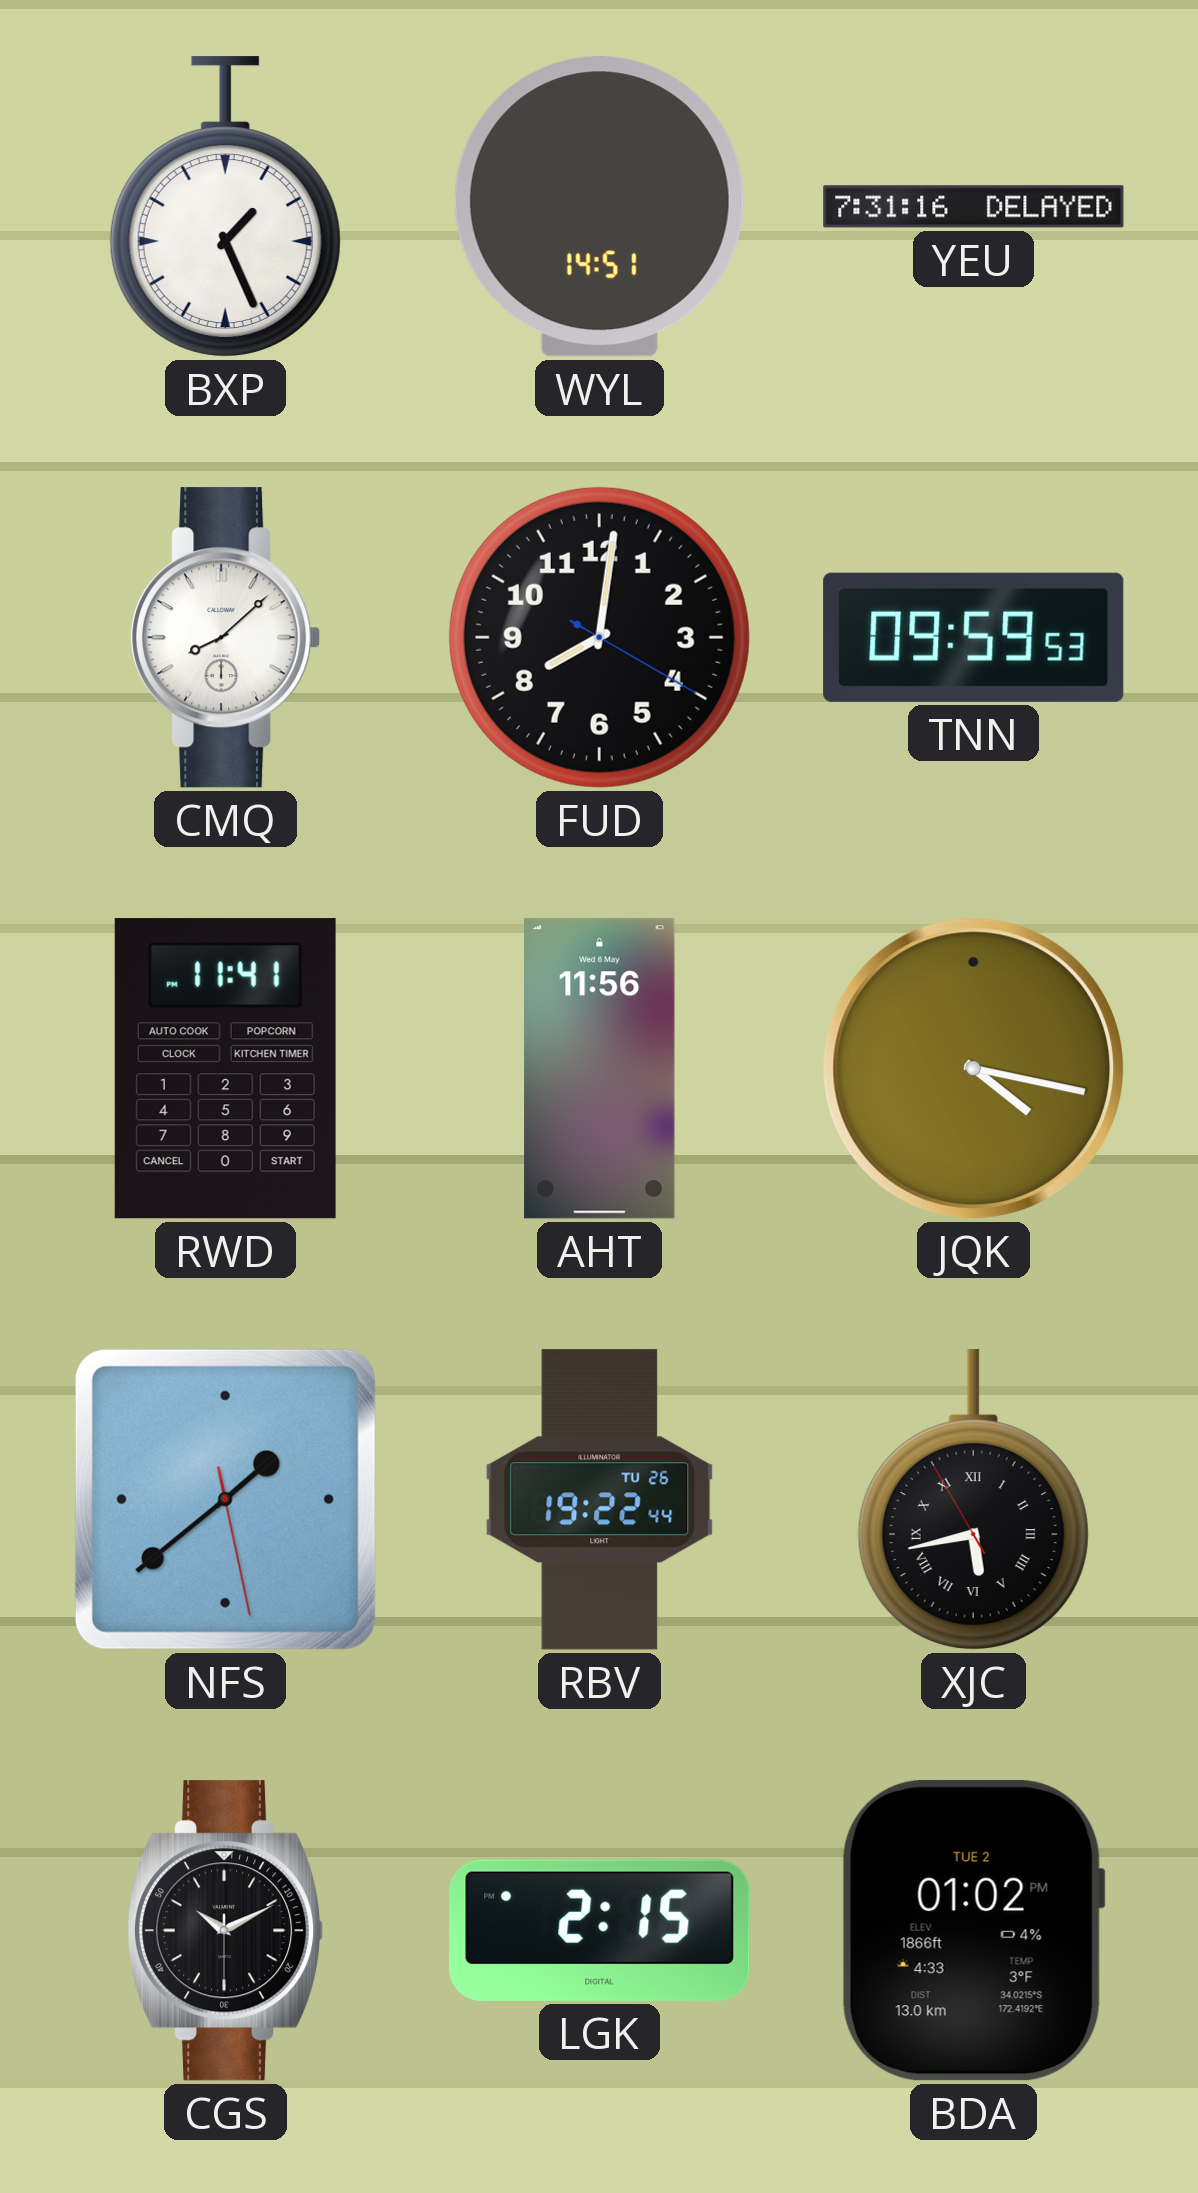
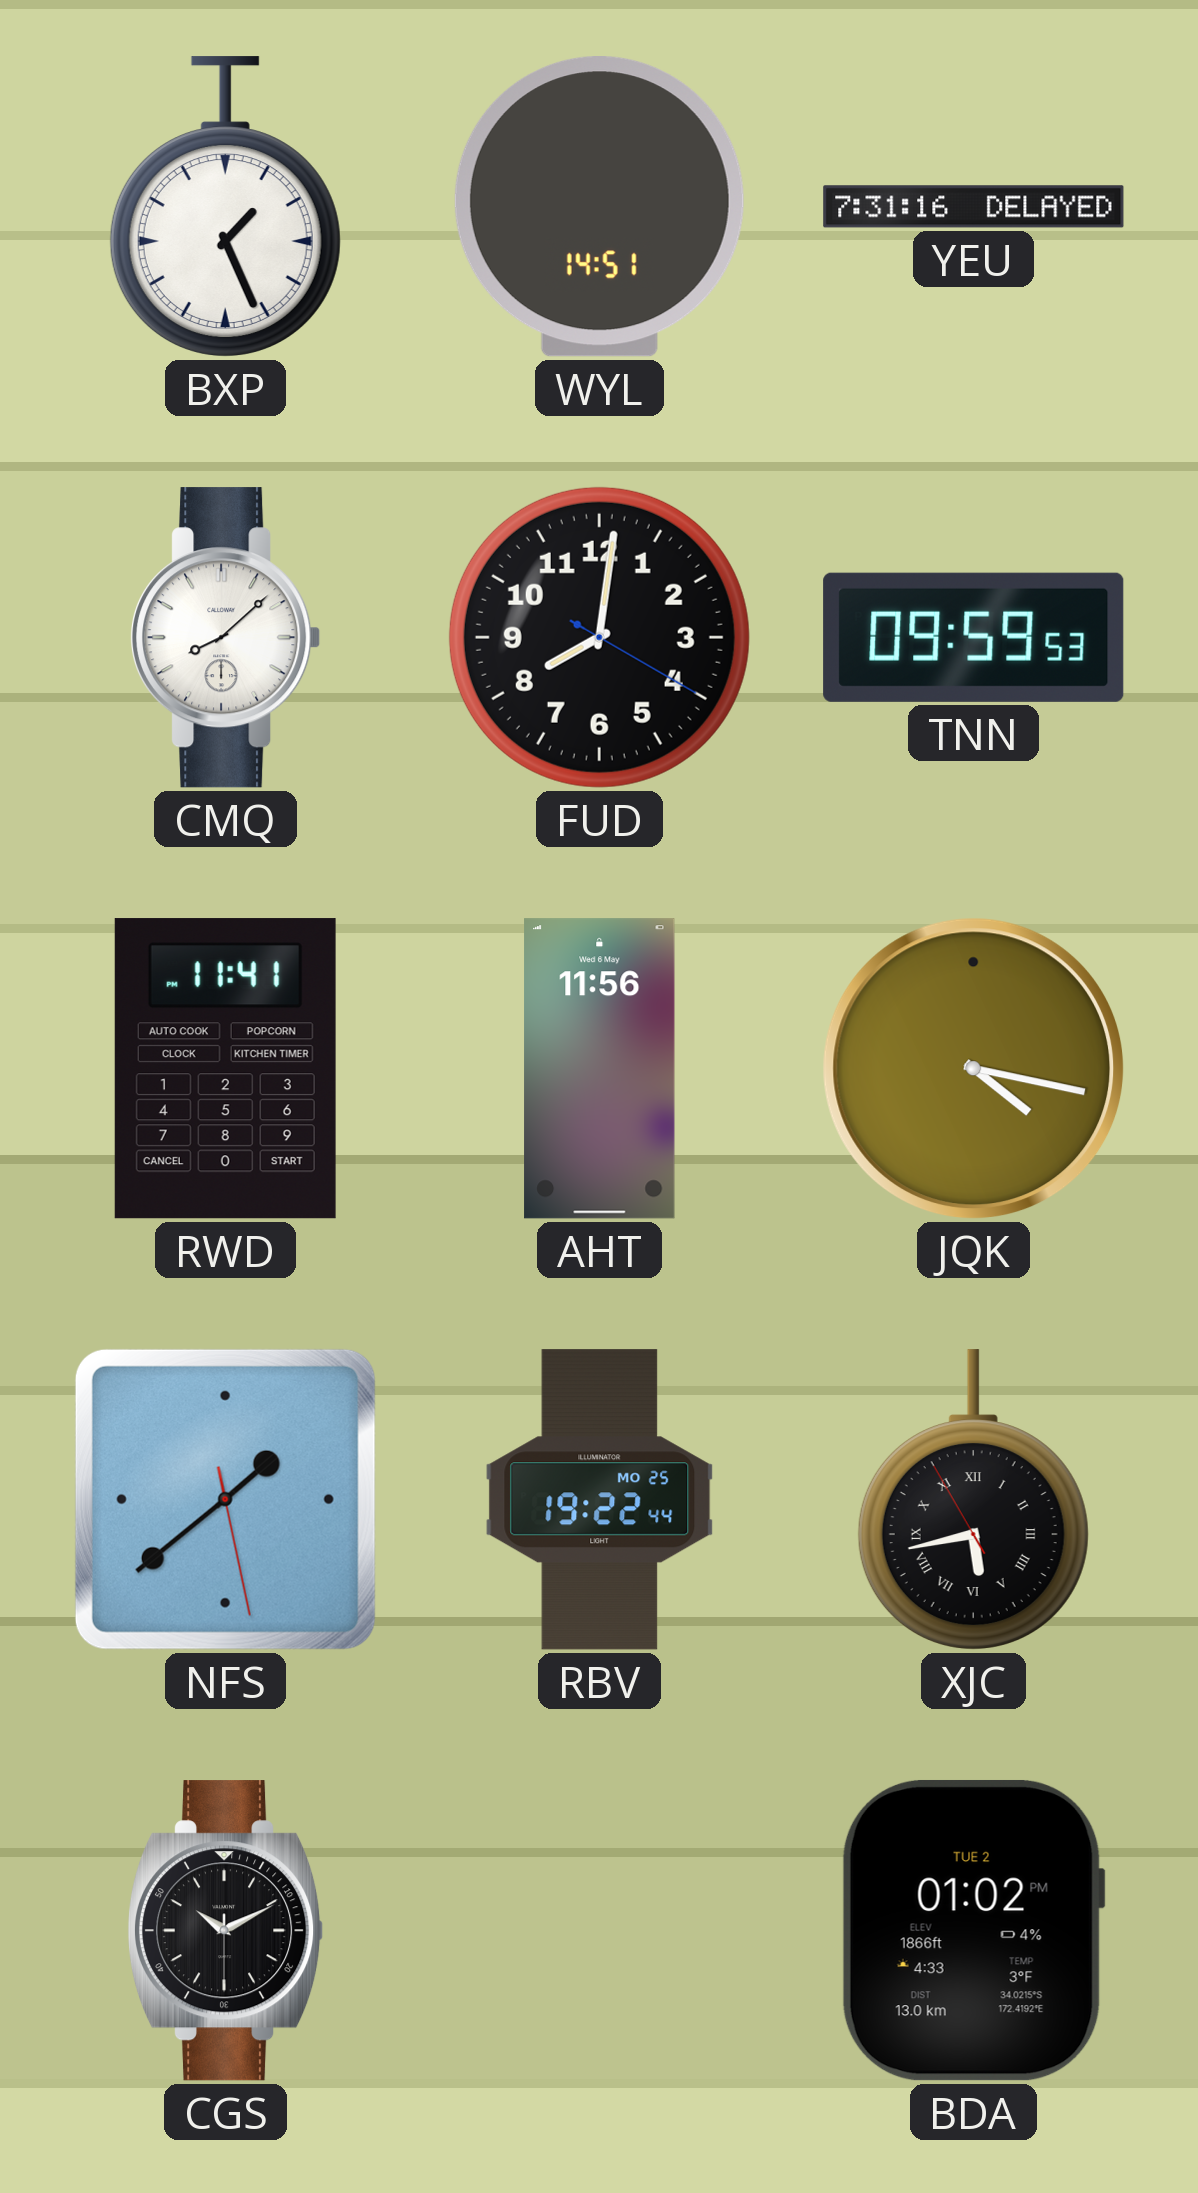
RBV date: TU 26 -> MO 25 (600, 1500)
LGK: 2:15 -> none (600, 1930)
